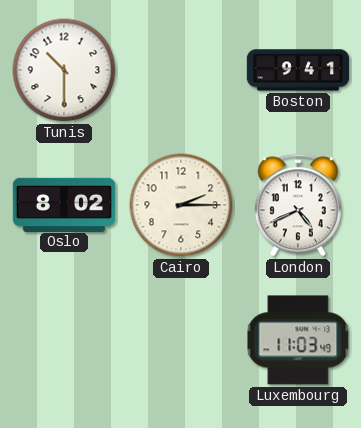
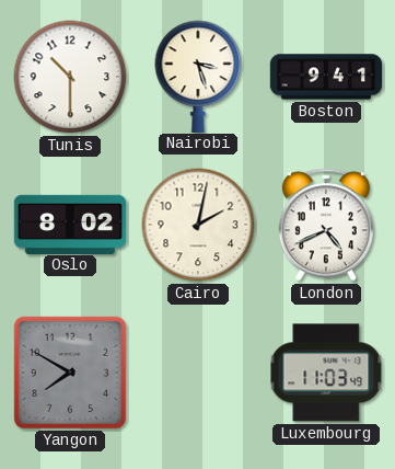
Nairobi: none -> 3:27 (198, 76)
Cairo: 2:15 -> 2:02 (198, 225)
Yangon: none -> 7:50 (70, 373)
